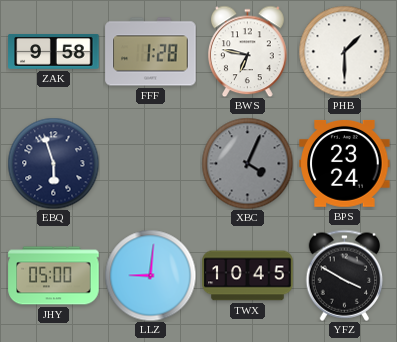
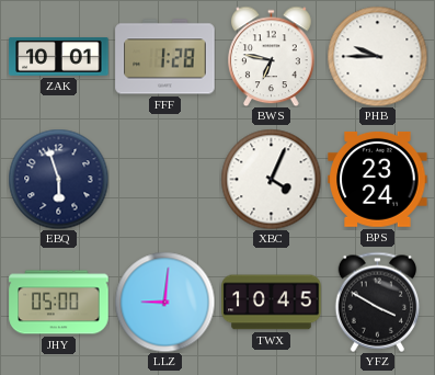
ZAK: 9:58 -> 10:01 (59, 57)
PHB: 1:30 -> 9:45 (377, 56)
XBC dial: grey -> white (271, 179)
